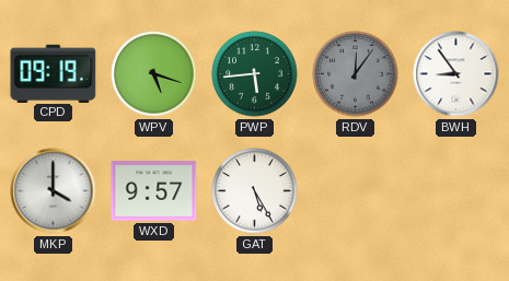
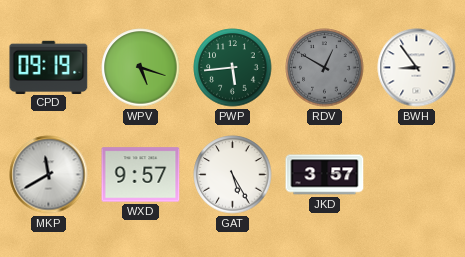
RDV: 12:06 -> 12:50 (325, 68)
MKP: 4:00 -> 11:40 (49, 175)
JKD: none -> 3:57 (325, 175)
